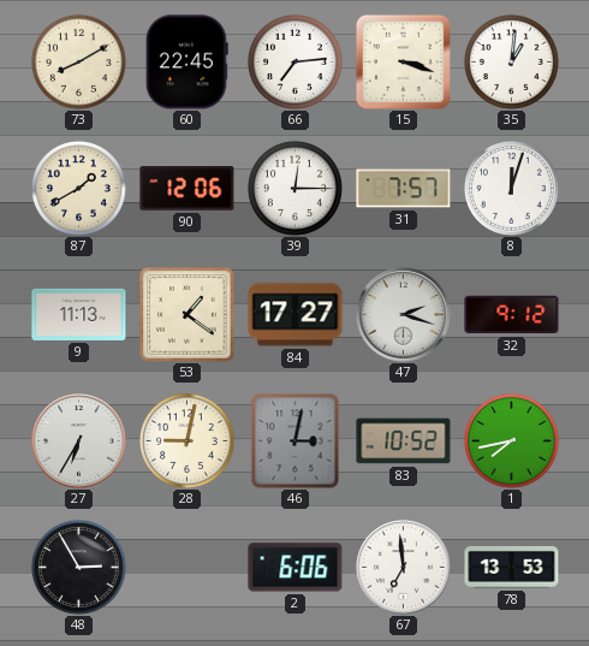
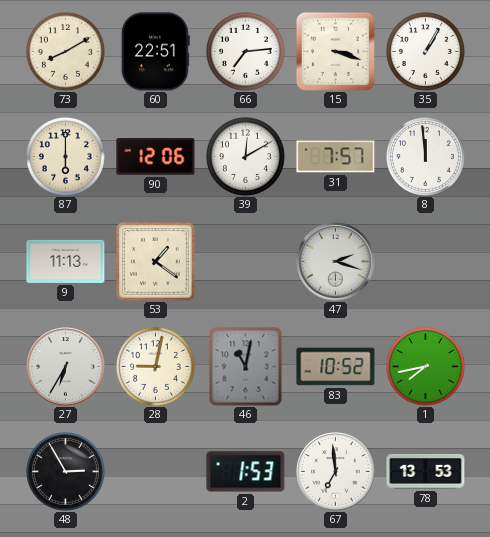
60: 22:45 -> 22:51 (155, 52)
35: 1:01 -> 1:05 (425, 51)
87: 1:40 -> 6:00 (65, 156)
39: 12:15 -> 12:10 (245, 156)
8: 12:03 -> 11:59 (425, 156)
84: 17:27 -> none (296, 315)
32: 9:12 -> none (512, 315)
46: 3:02 -> 11:02 (246, 367)
2: 6:06 -> 1:53 (246, 472)
